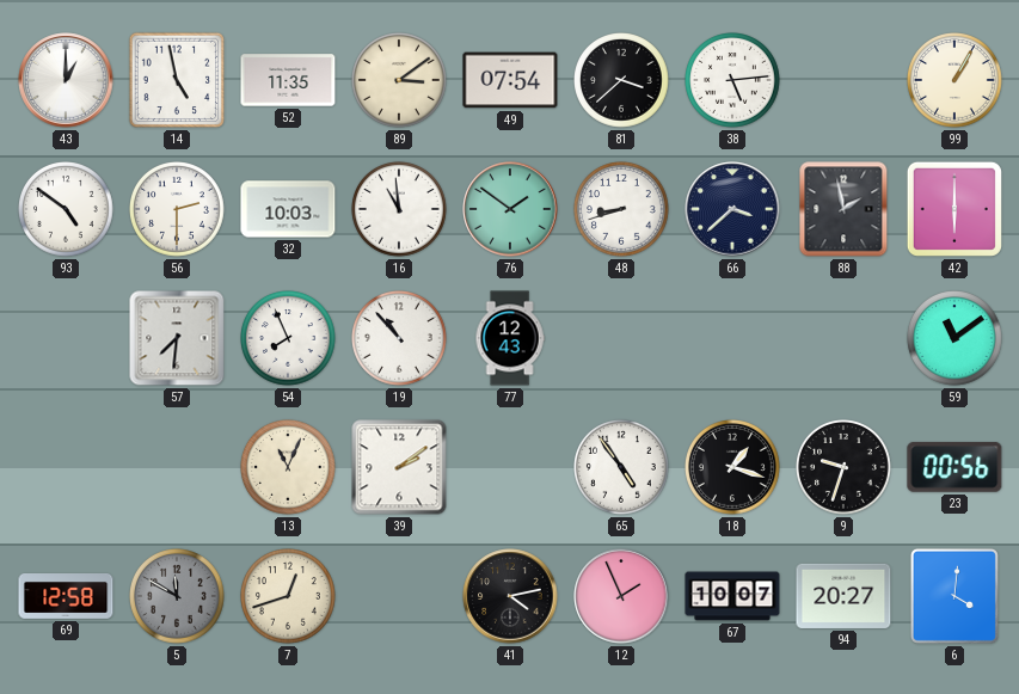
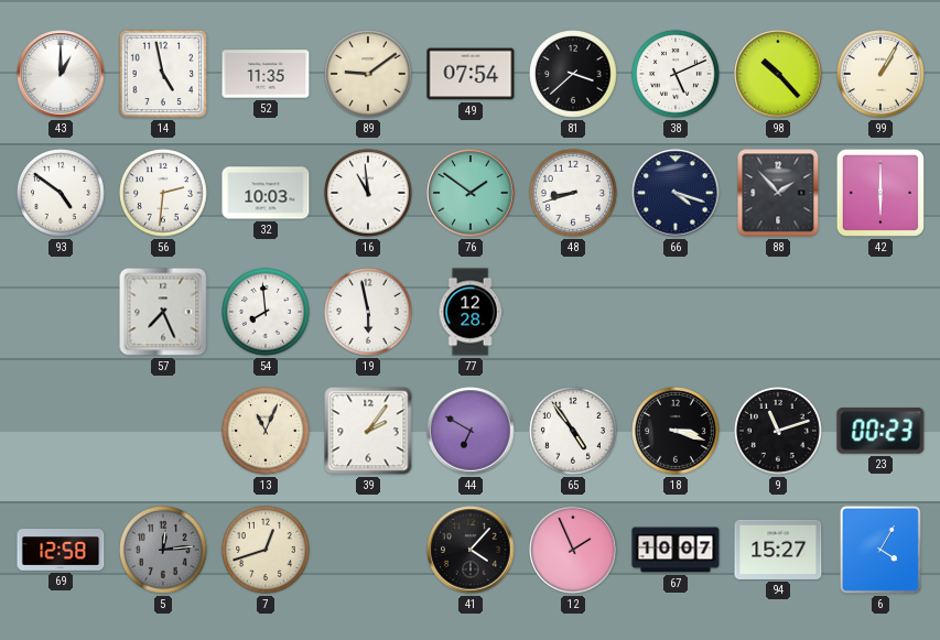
89: 3:09 -> 9:09 (369, 75)
38: 5:14 -> 5:11 (677, 75)
98: none -> 10:23 (778, 74)
56: 2:30 -> 2:31 (164, 194)
66: 3:38 -> 4:18 (676, 193)
88: 1:58 -> 1:53 (778, 193)
57: 7:31 -> 7:26 (163, 312)
54: 7:56 -> 7:59 (267, 313)
19: 10:53 -> 5:58 (369, 313)
77: 12:43 -> 12:28 (471, 312)
59: 11:09 -> none (956, 339)
39: 2:09 -> 2:06 (368, 431)
44: none -> 6:50 (471, 431)
18: 1:18 -> 3:18 (677, 432)
9: 9:33 -> 11:12 (779, 432)
23: 00:56 -> 00:23 (880, 431)
5: 11:50 -> 12:14 (164, 551)
41: 4:13 -> 4:07 (471, 550)
94: 20:27 -> 15:27 (778, 550)
6: 4:01 -> 4:05 (880, 550)
